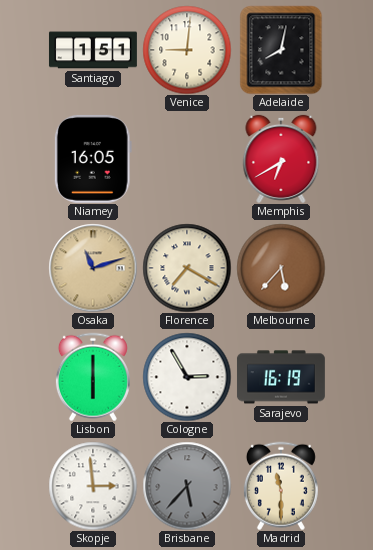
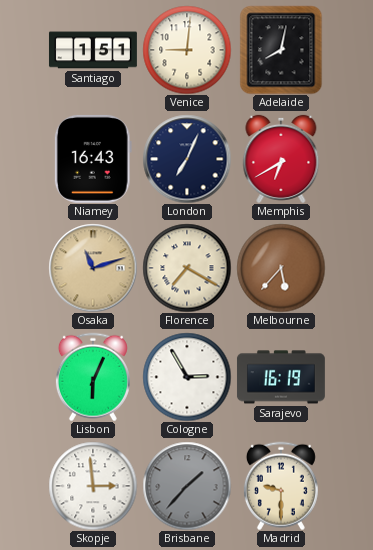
Niamey: 16:05 -> 16:43 (93, 159)
London: none -> 7:04 (187, 159)
Lisbon: 6:00 -> 6:04 (93, 377)
Brisbane: 5:37 -> 1:37 (187, 486)
Madrid: 11:30 -> 9:30 (281, 486)
